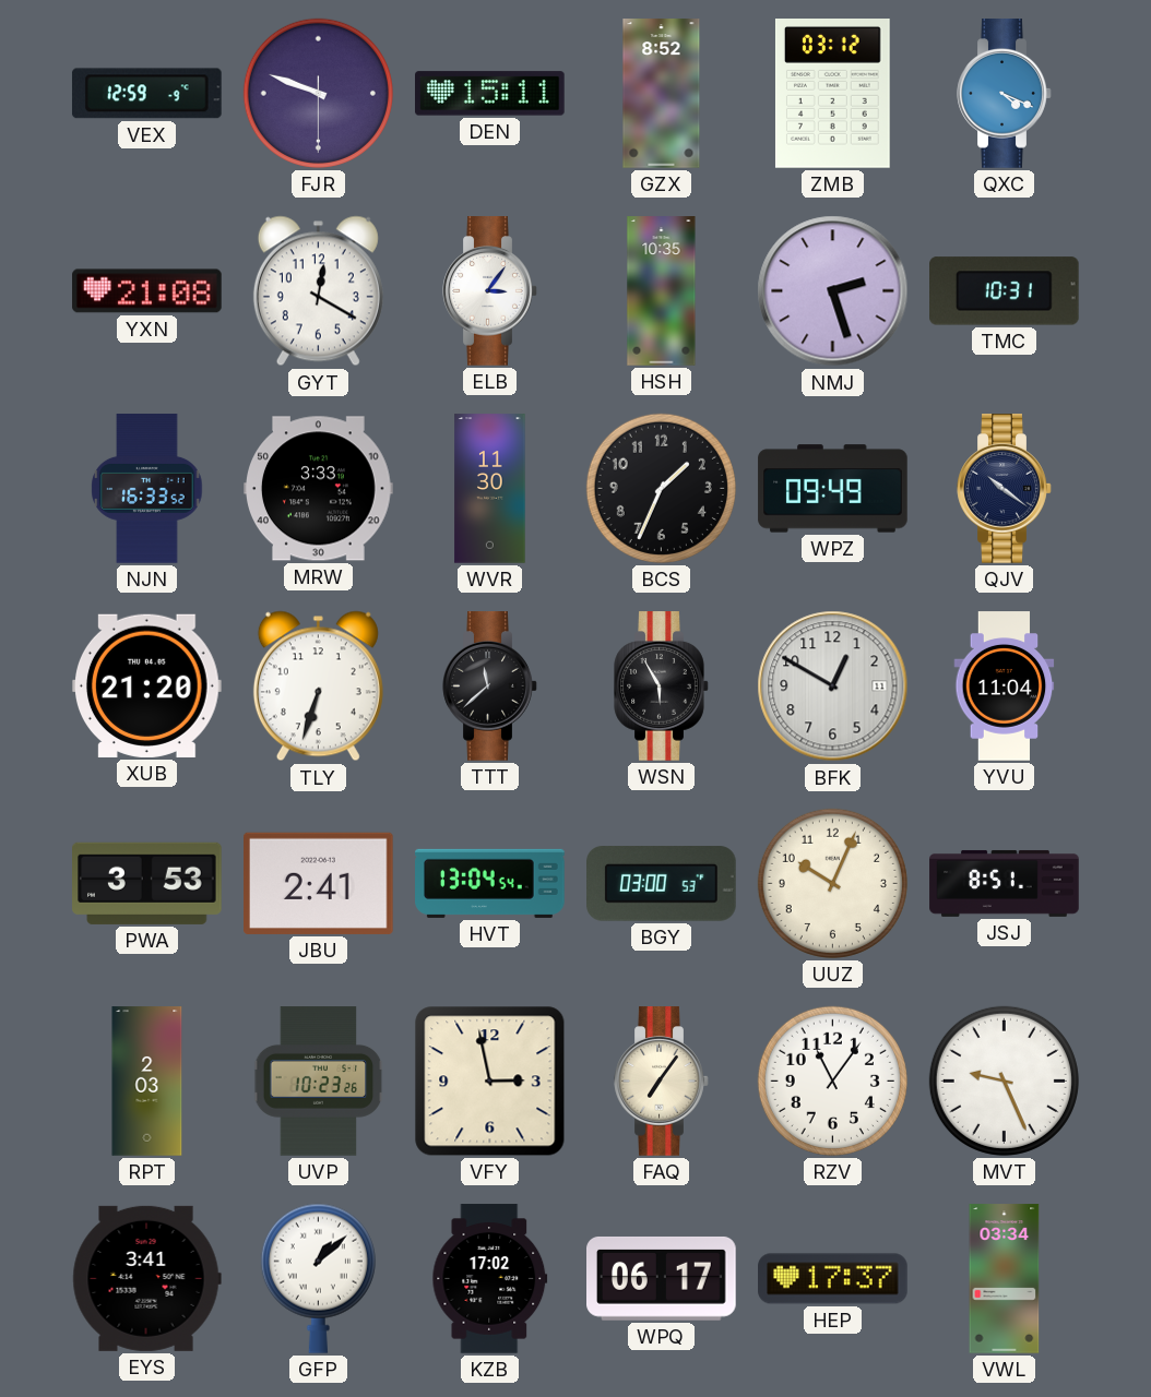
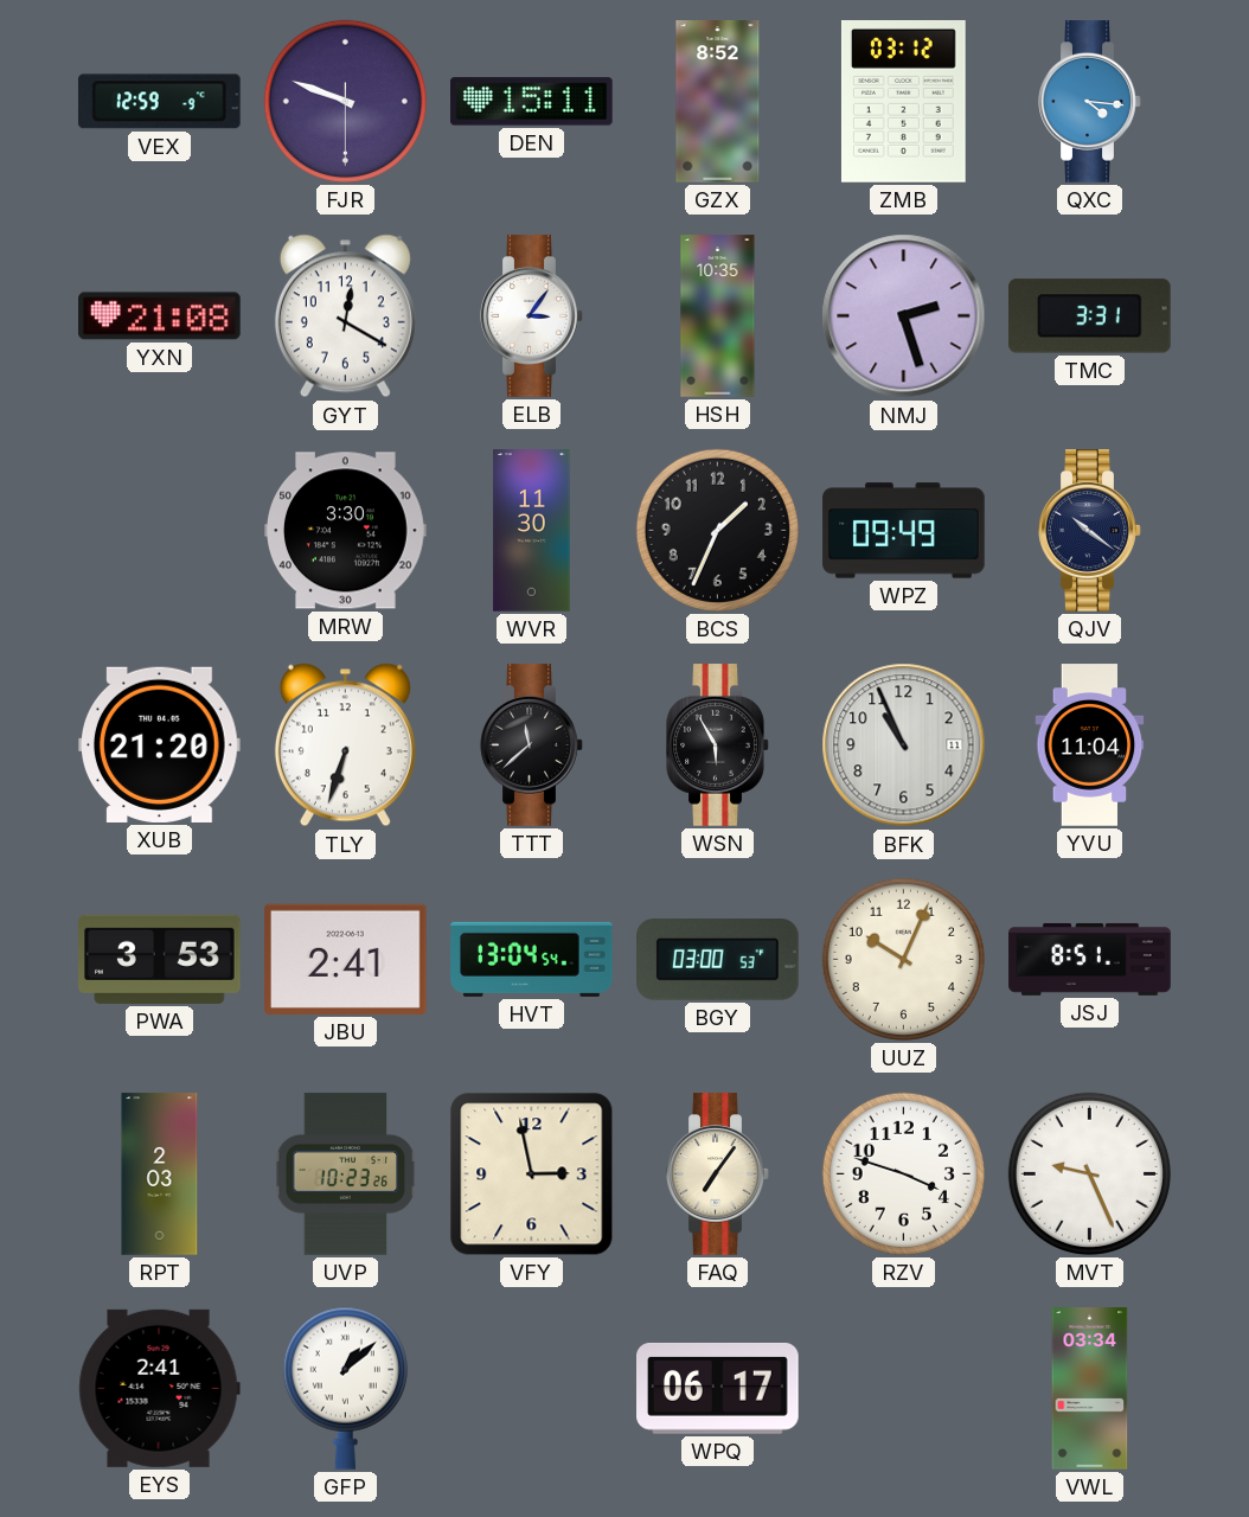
QXC: 4:19 -> 4:16 (1090, 102)
TMC: 10:31 -> 3:31 (1090, 316)
NJN: 16:33 -> none (147, 489)
MRW: 3:33 -> 3:30 (346, 531)
BFK: 12:50 -> 10:56 (904, 745)
RZV: 11:06 -> 3:48 (903, 1173)
EYS: 3:41 -> 2:41 (159, 1388)
KZB: 17:02 -> none (490, 1279)
HEP: 17:37 -> none (833, 1279)
